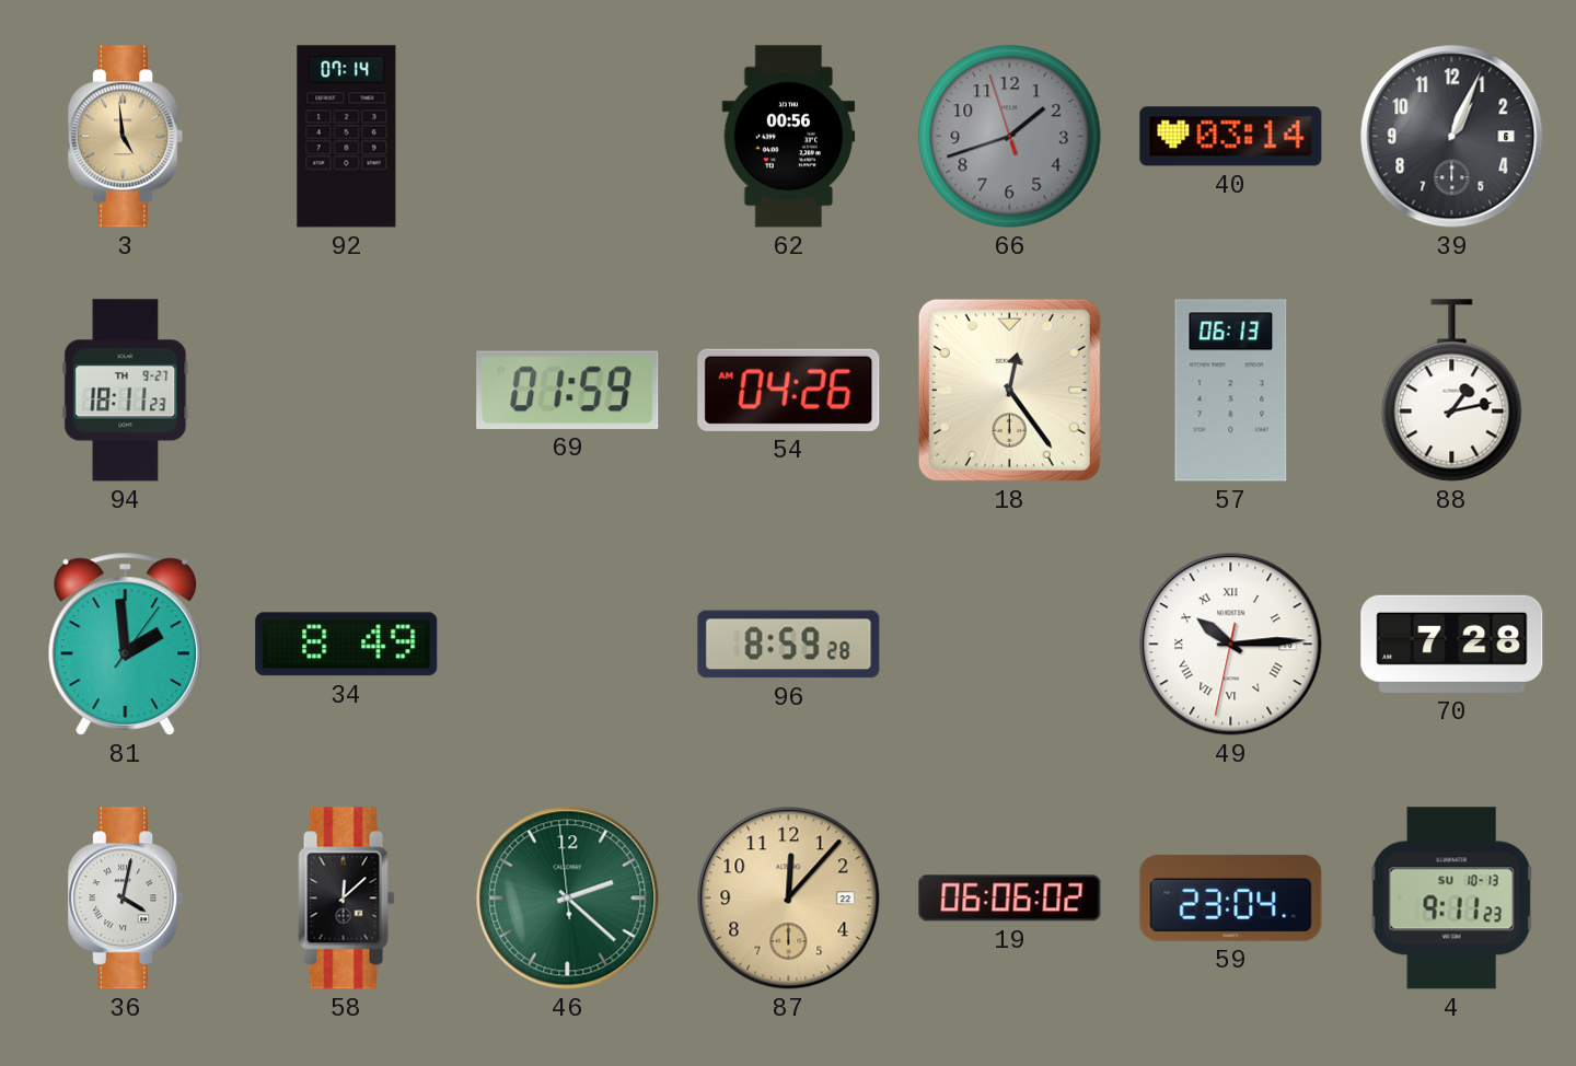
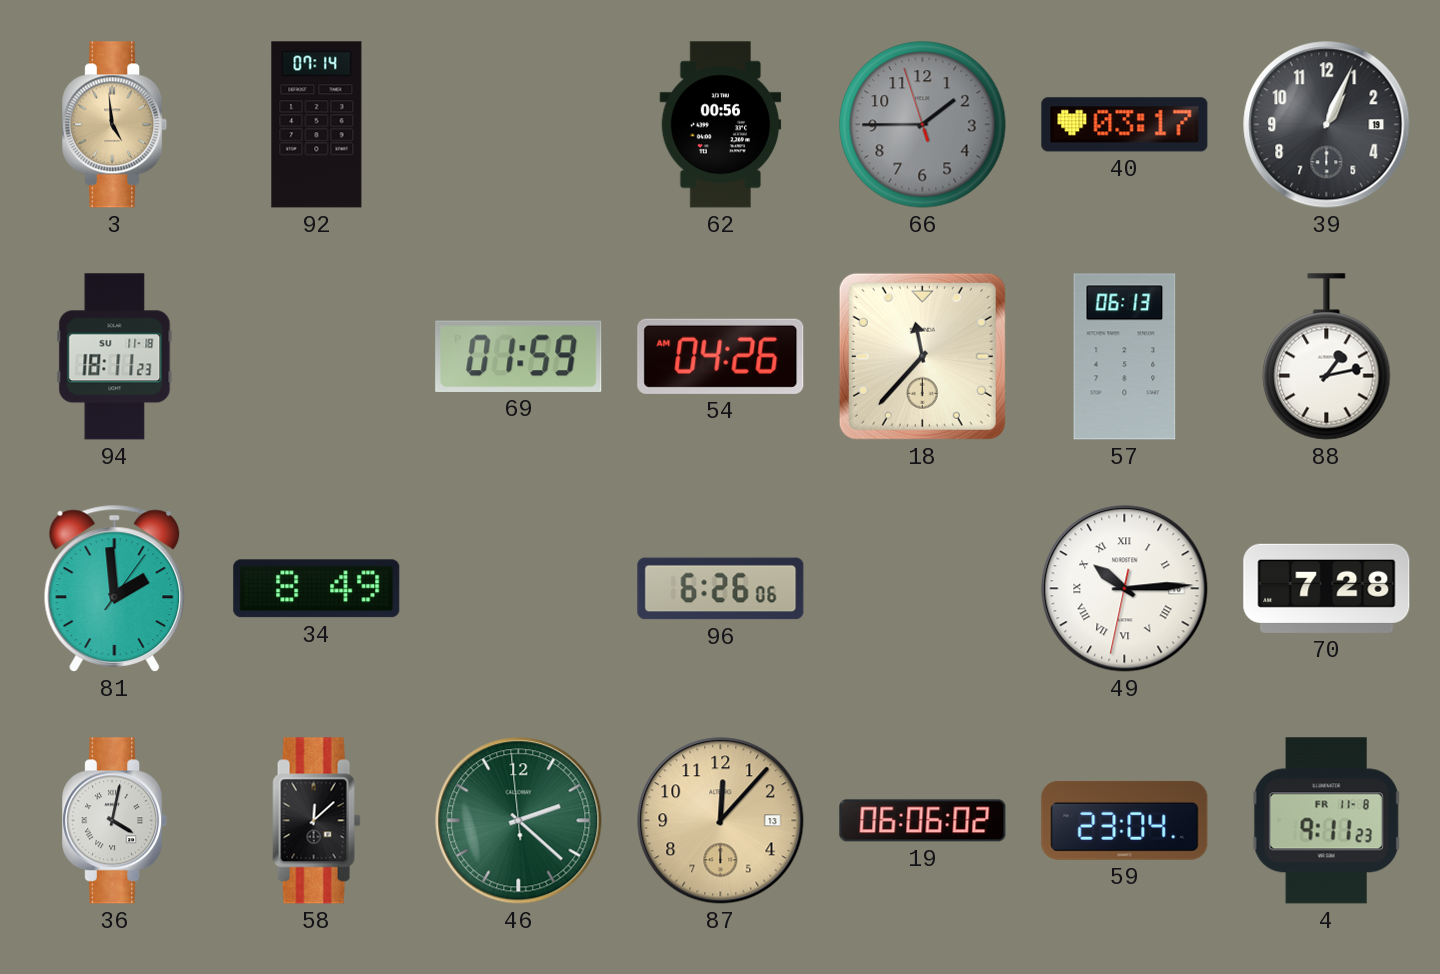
66: 1:41 -> 1:44 (923, 125)
40: 03:14 -> 03:17 (1125, 125)
39 date: 6 -> 19 (1327, 125)
94 date: TH 9-27 -> SU 11-18 (115, 357)
18: 12:24 -> 11:37 (922, 356)
96: 8:59 -> 6:26 (721, 589)
87 date: 22 -> 13 (721, 821)
4 date: SU 10-13 -> FR 11-8 (1327, 821)
